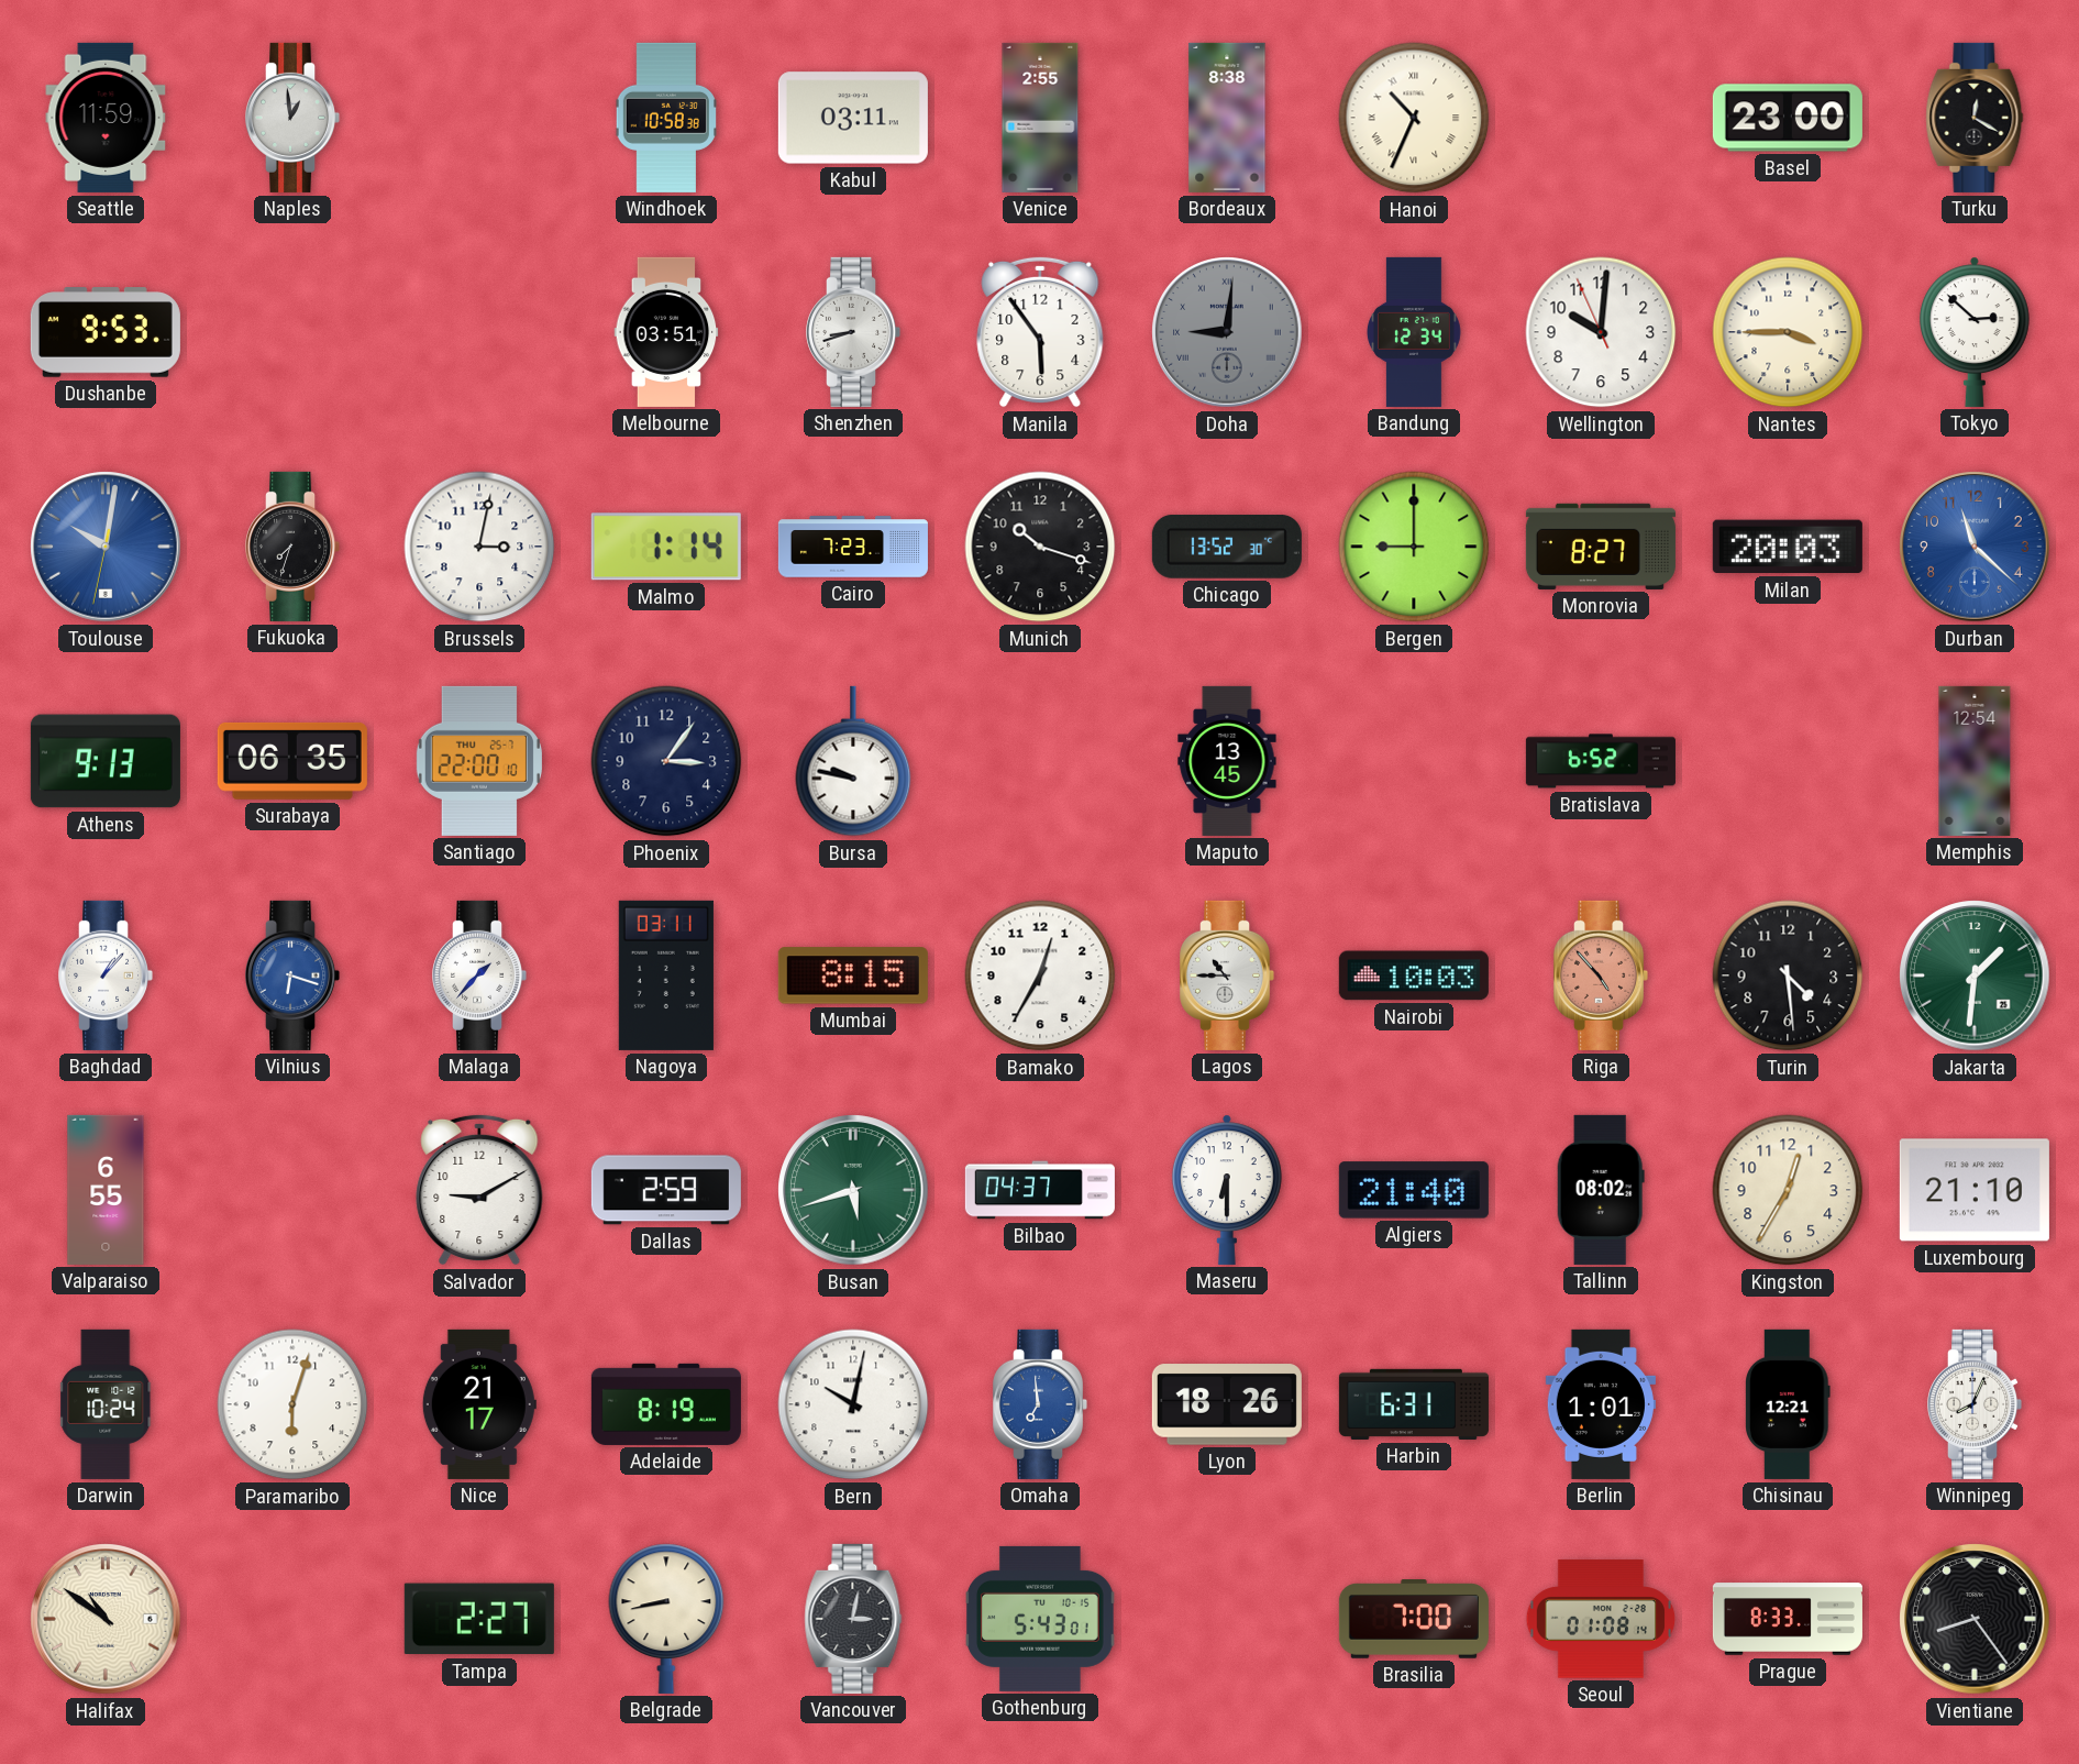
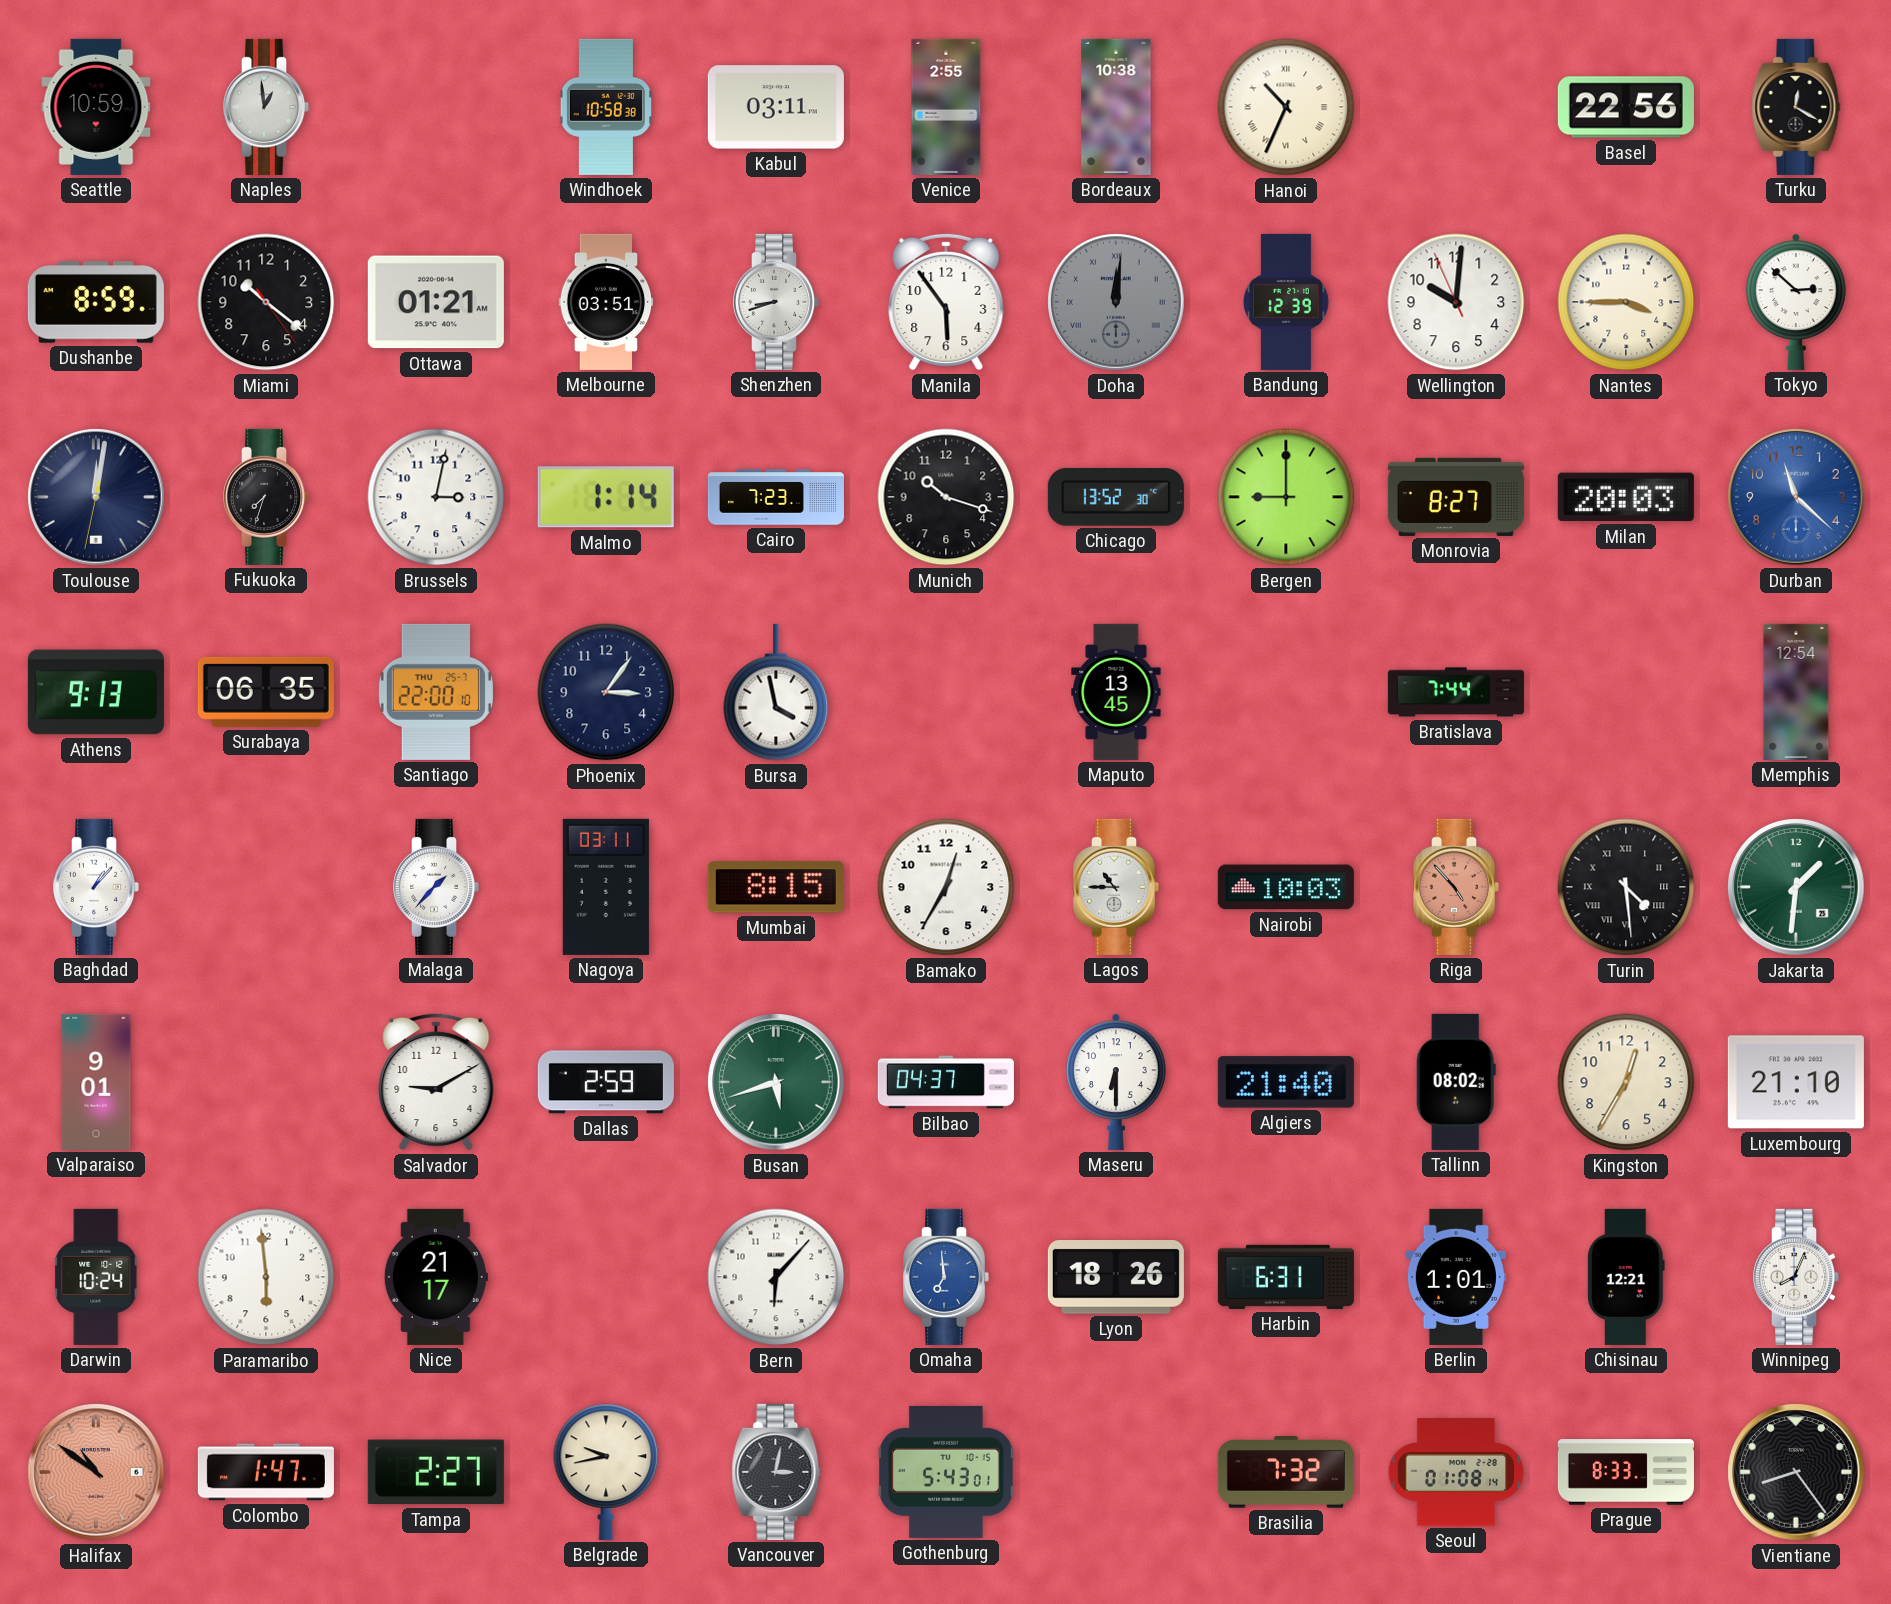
Seattle: 11:59 -> 10:59 (96, 107)
Bordeaux: 8:38 -> 10:38 (1116, 107)
Basel: 23:00 -> 22:56 (1626, 107)
Dushanbe: 9:53 -> 8:59 (96, 302)
Miami: none -> 10:21 (266, 302)
Ottawa: none -> 01:21 (436, 302)
Doha: 9:01 -> 12:01 (1116, 302)
Bandung: 12:34 -> 12:39 (1287, 302)
Toulouse: 10:01 -> 12:01 (96, 497)
Toulouse dial: blue -> navy (96, 497)
Bursa: 9:47 -> 3:58 (776, 692)
Bratislava: 6:52 -> 7:44 (1456, 692)
Vilnius: 6:18 -> none (294, 975)
Turin numerals: Arabic -> Roman (1626, 887)
Valparaiso: 6:55 -> 9:01 (96, 1082)
Paramaribo: 6:03 -> 5:59 (266, 1277)
Adelaide: 8:19 -> none (666, 1404)
Bern: 10:02 -> 6:07 (776, 1277)
Halifax dial: cream -> salmon (96, 1472)
Colombo: none -> 1:47 (266, 1472)
Belgrade: 8:43 -> 9:43 (606, 1472)
Brasilia: 7:00 -> 7:32 (1286, 1472)
